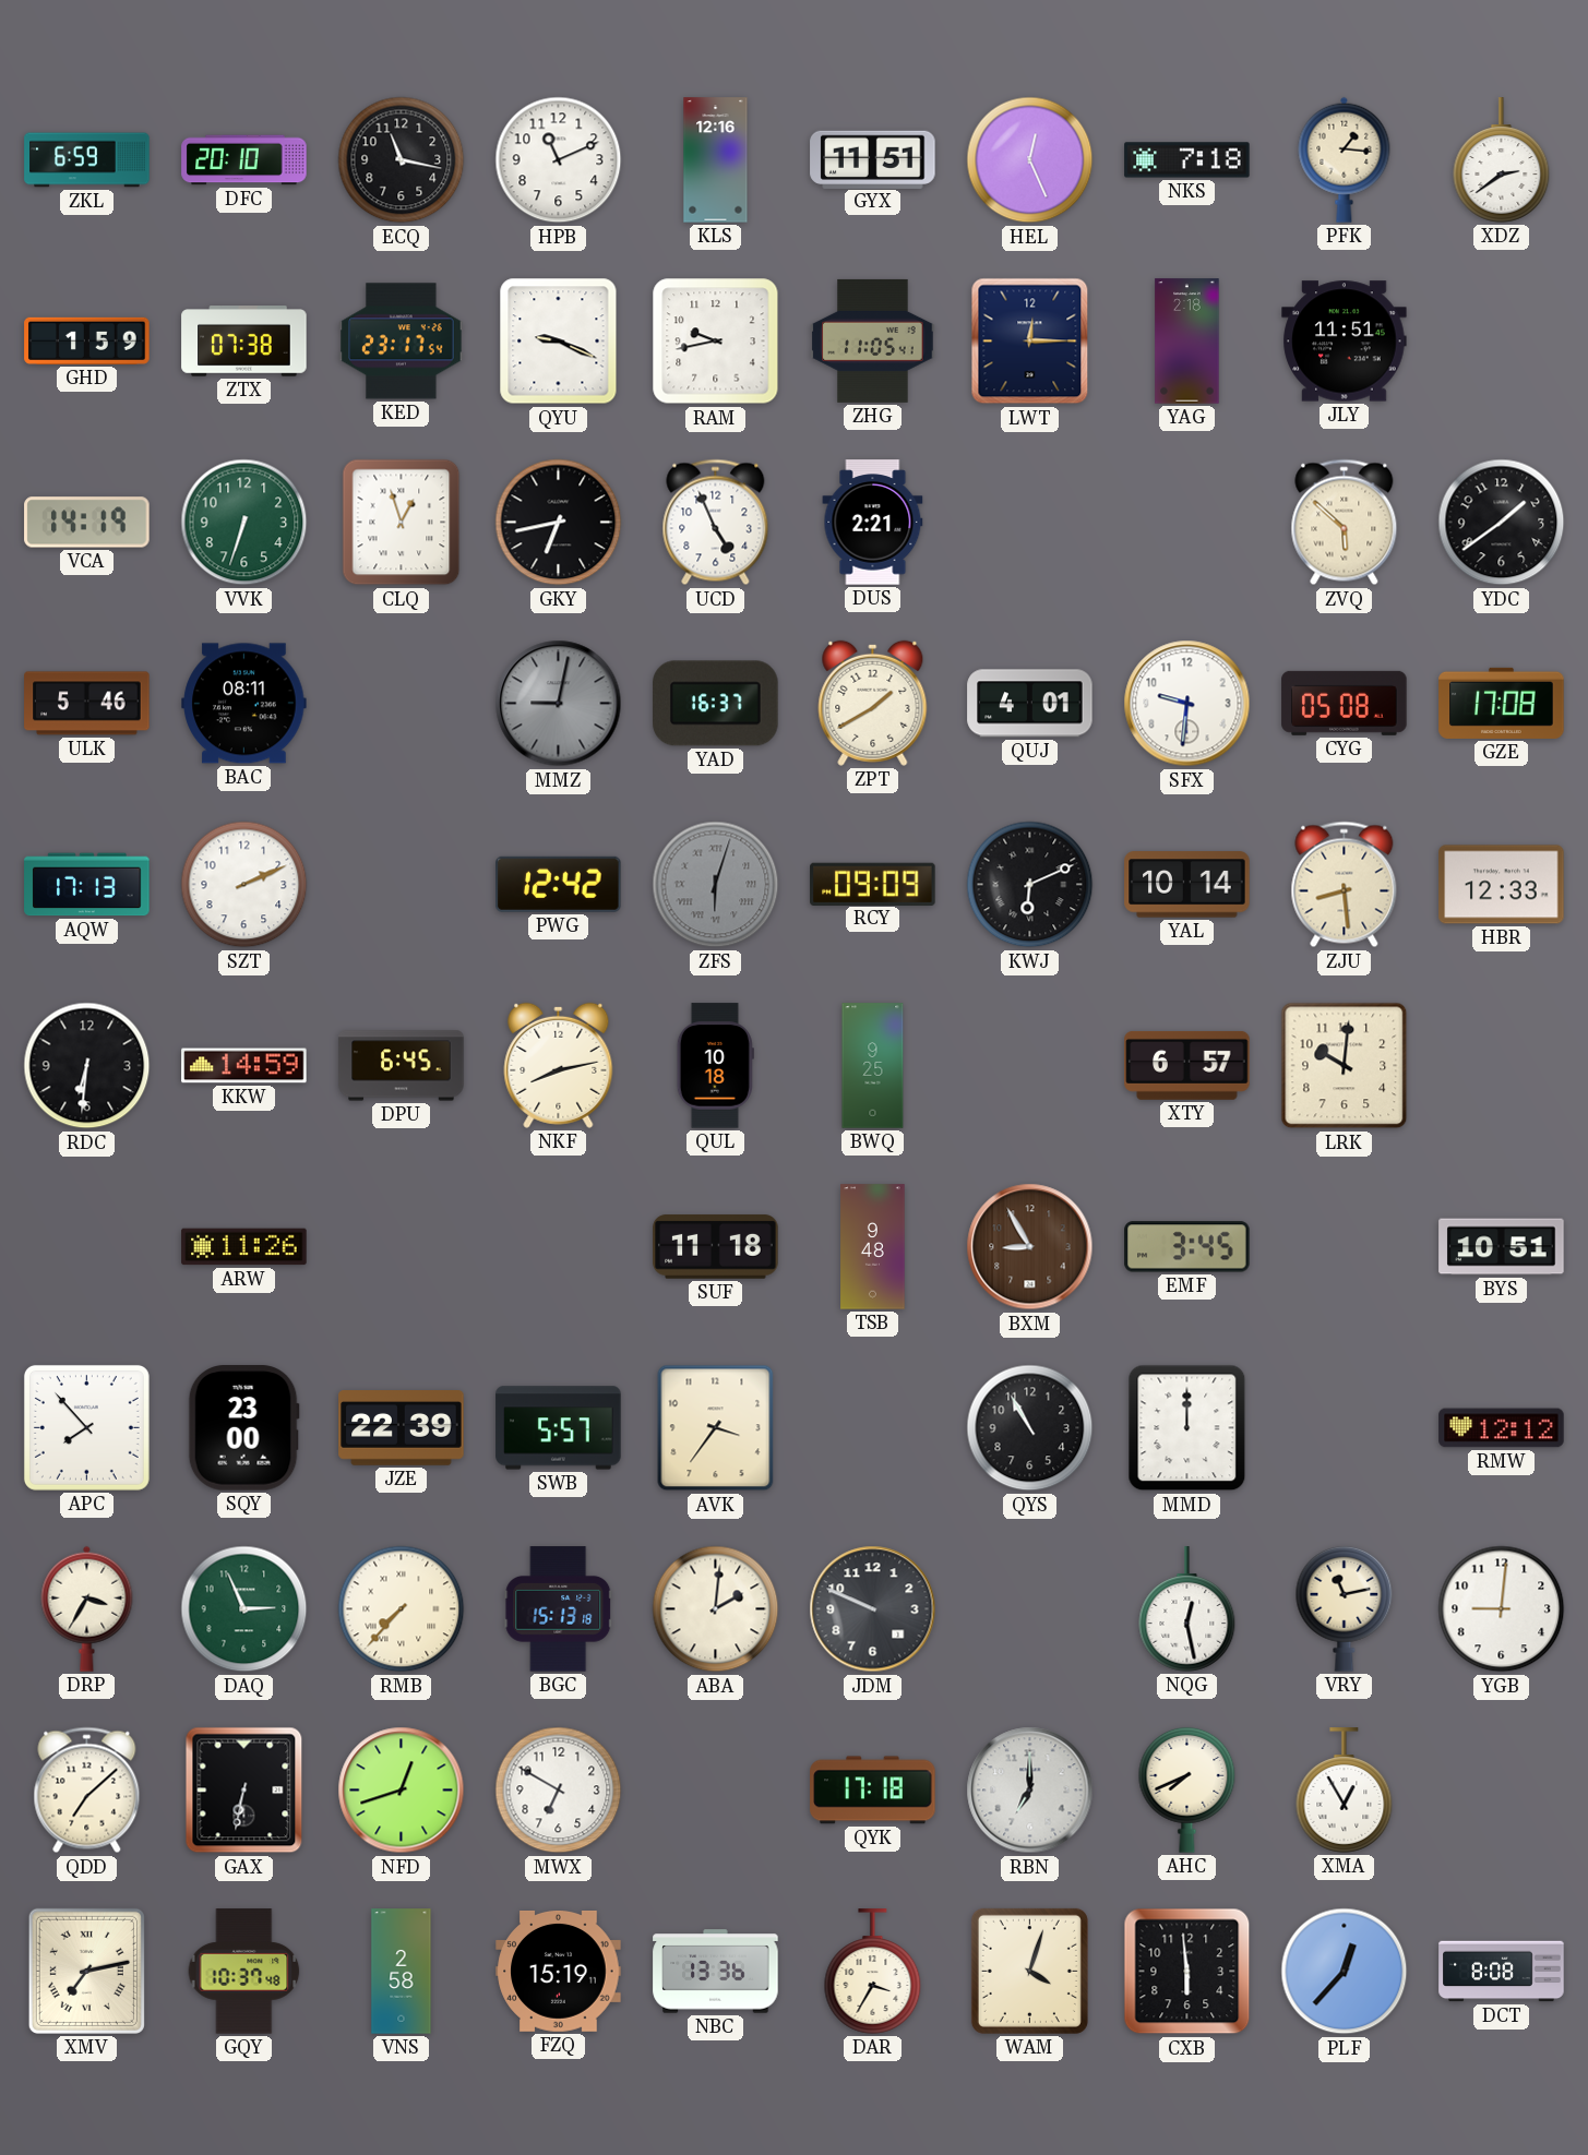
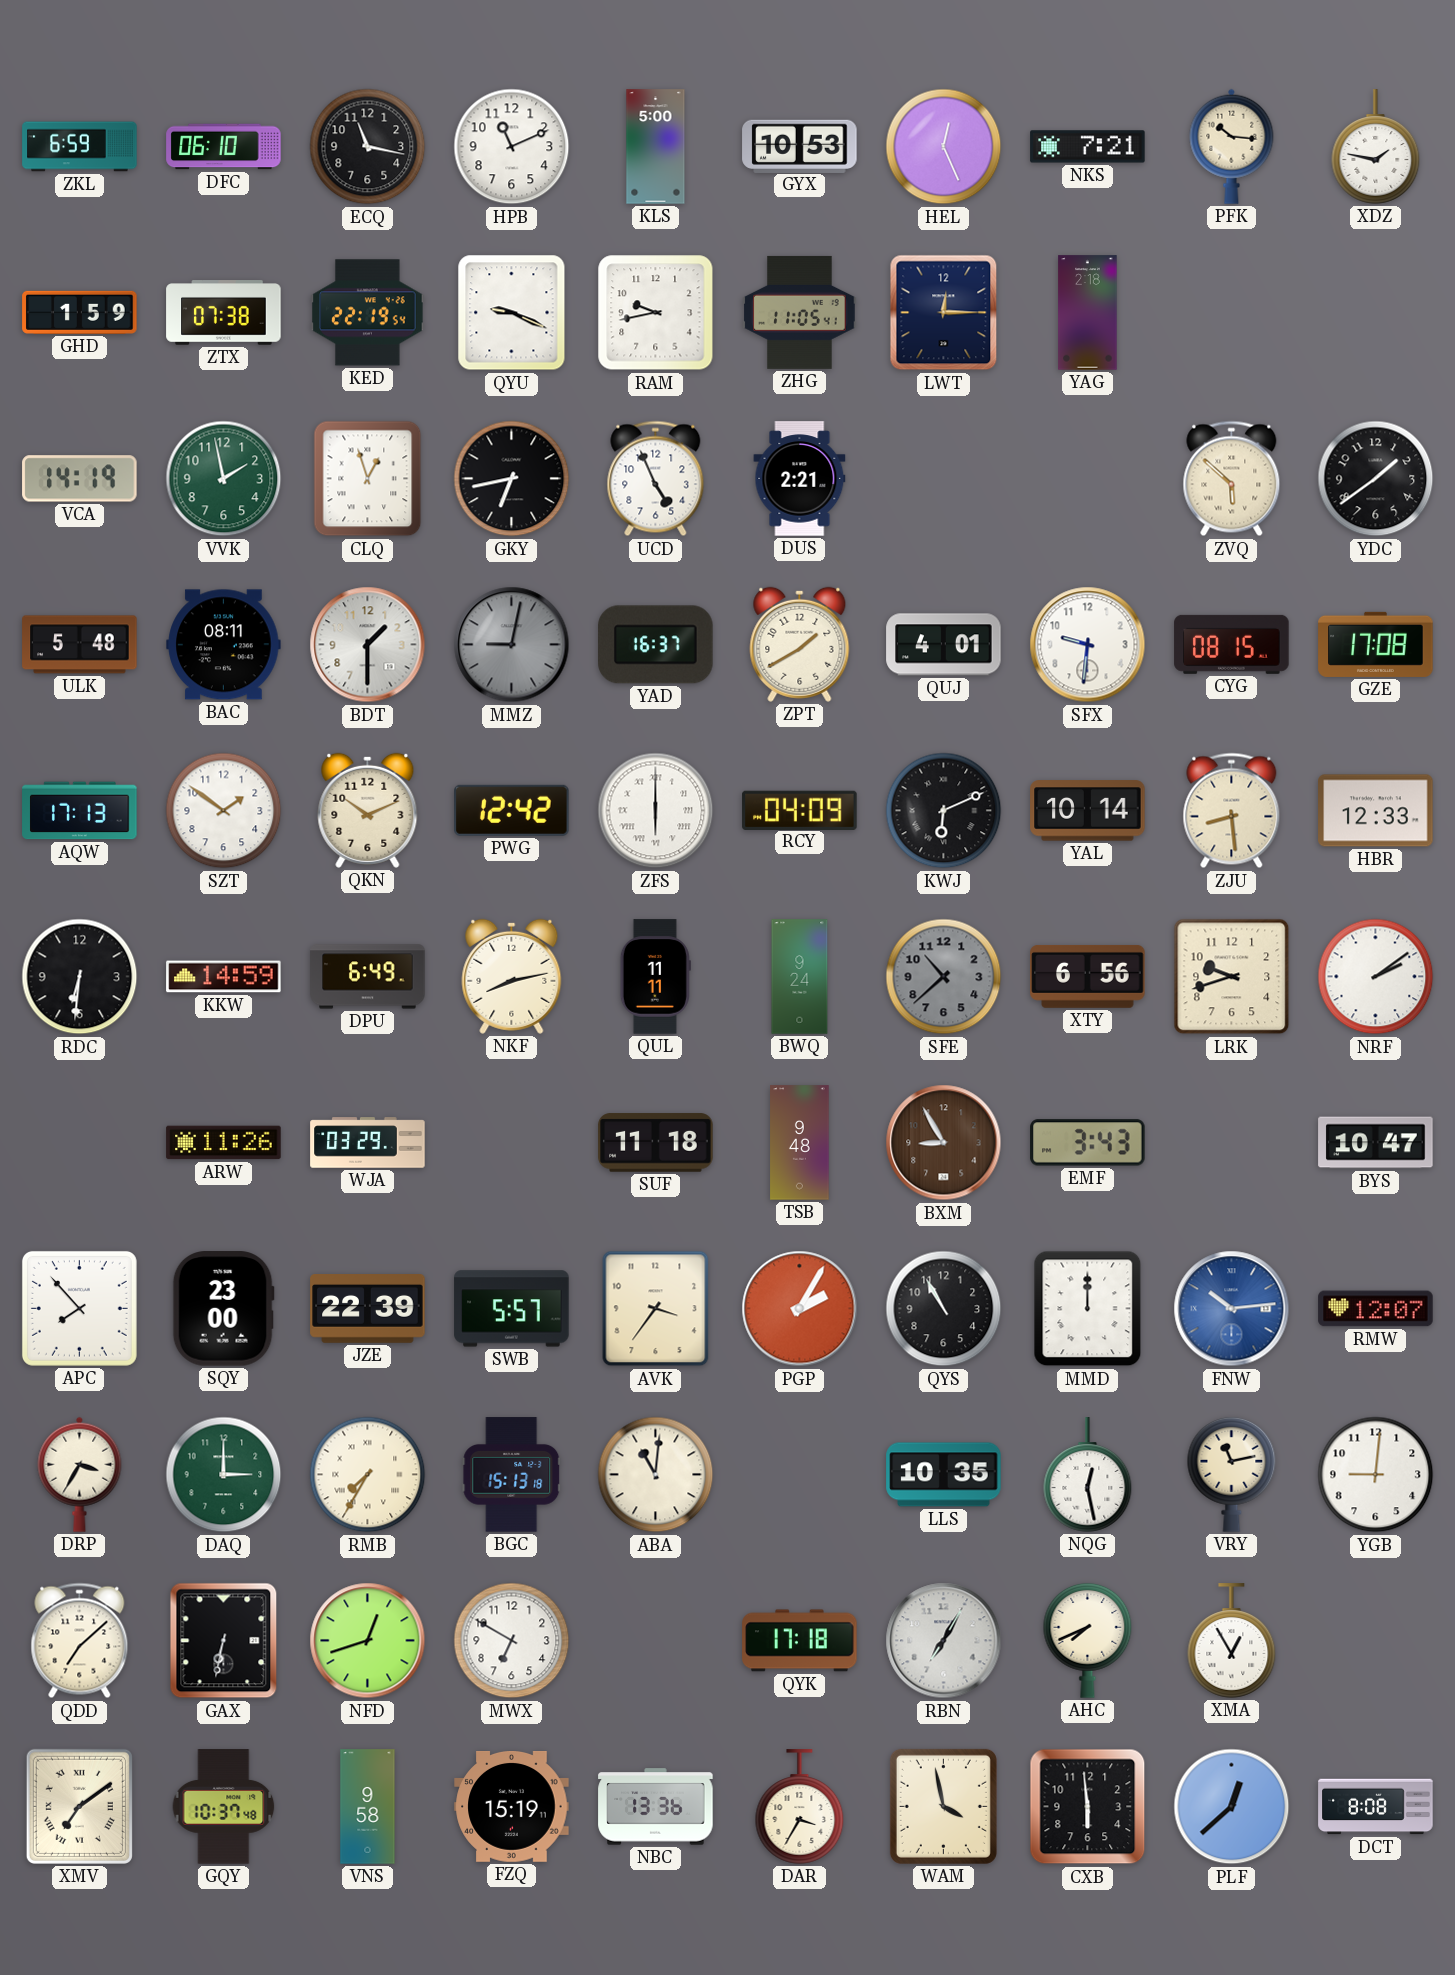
DFC: 20:10 -> 06:10 (224, 147)
KLS: 12:16 -> 5:00 (656, 147)
GYX: 11:51 -> 10:53 (800, 146)
NKS: 7:18 -> 7:21 (1088, 147)
PFK: 1:16 -> 10:16 (1232, 146)
XDZ: 2:39 -> 1:47 (1376, 147)
KED: 23:17 -> 22:19 (368, 313)
JLY: 11:51 -> none (1345, 342)
VVK: 6:33 -> 1:58 (224, 479)
ULK: 5:46 -> 5:48 (80, 645)
BDT: none -> 1:30 (368, 645)
CYG: 05:08 -> 08:15 (1232, 644)
SZT: 2:11 -> 1:51 (224, 811)
QKN: none -> 10:11 (368, 810)
ZFS: 6:03 -> 6:00 (656, 811)
ZFS dial: grey -> white (656, 811)
RCY: 09:09 -> 04:09 (800, 810)
DPU: 6:45 -> 6:49 (368, 977)
QUL: 10:18 -> 11:11 (655, 977)
BWQ: 9:25 -> 9:24 (800, 977)
SFE: none -> 10:38 (944, 977)
XTY: 6:57 -> 6:56 (1088, 976)
LRK: 10:01 -> 9:42 (1232, 977)
NRF: none -> 2:09 (1376, 977)
WJA: none -> 03:29 (368, 1143)
EMF: 3:45 -> 3:43 (1088, 1143)
BYS: 10:51 -> 10:47 (1376, 1143)
PGP: none -> 2:05 (800, 1309)
FNW: none -> 10:14 (1232, 1309)
RMW: 12:12 -> 12:07 (1376, 1309)
DAQ: 2:56 -> 3:00 (224, 1475)
RMB: 7:37 -> 7:35 (368, 1475)
ABA: 2:01 -> 11:01 (656, 1475)
JDM: 9:49 -> none (873, 1609)
LLS: none -> 10:35 (944, 1475)
RBN: 7:00 -> 7:05 (944, 1641)
XMV: 7:13 -> 7:09 (79, 1806)
VNS: 2:58 -> 9:58 (368, 1807)
WAM: 4:03 -> 3:58 (943, 1806)
PLF: 12:37 -> 12:38 (1232, 1807)
